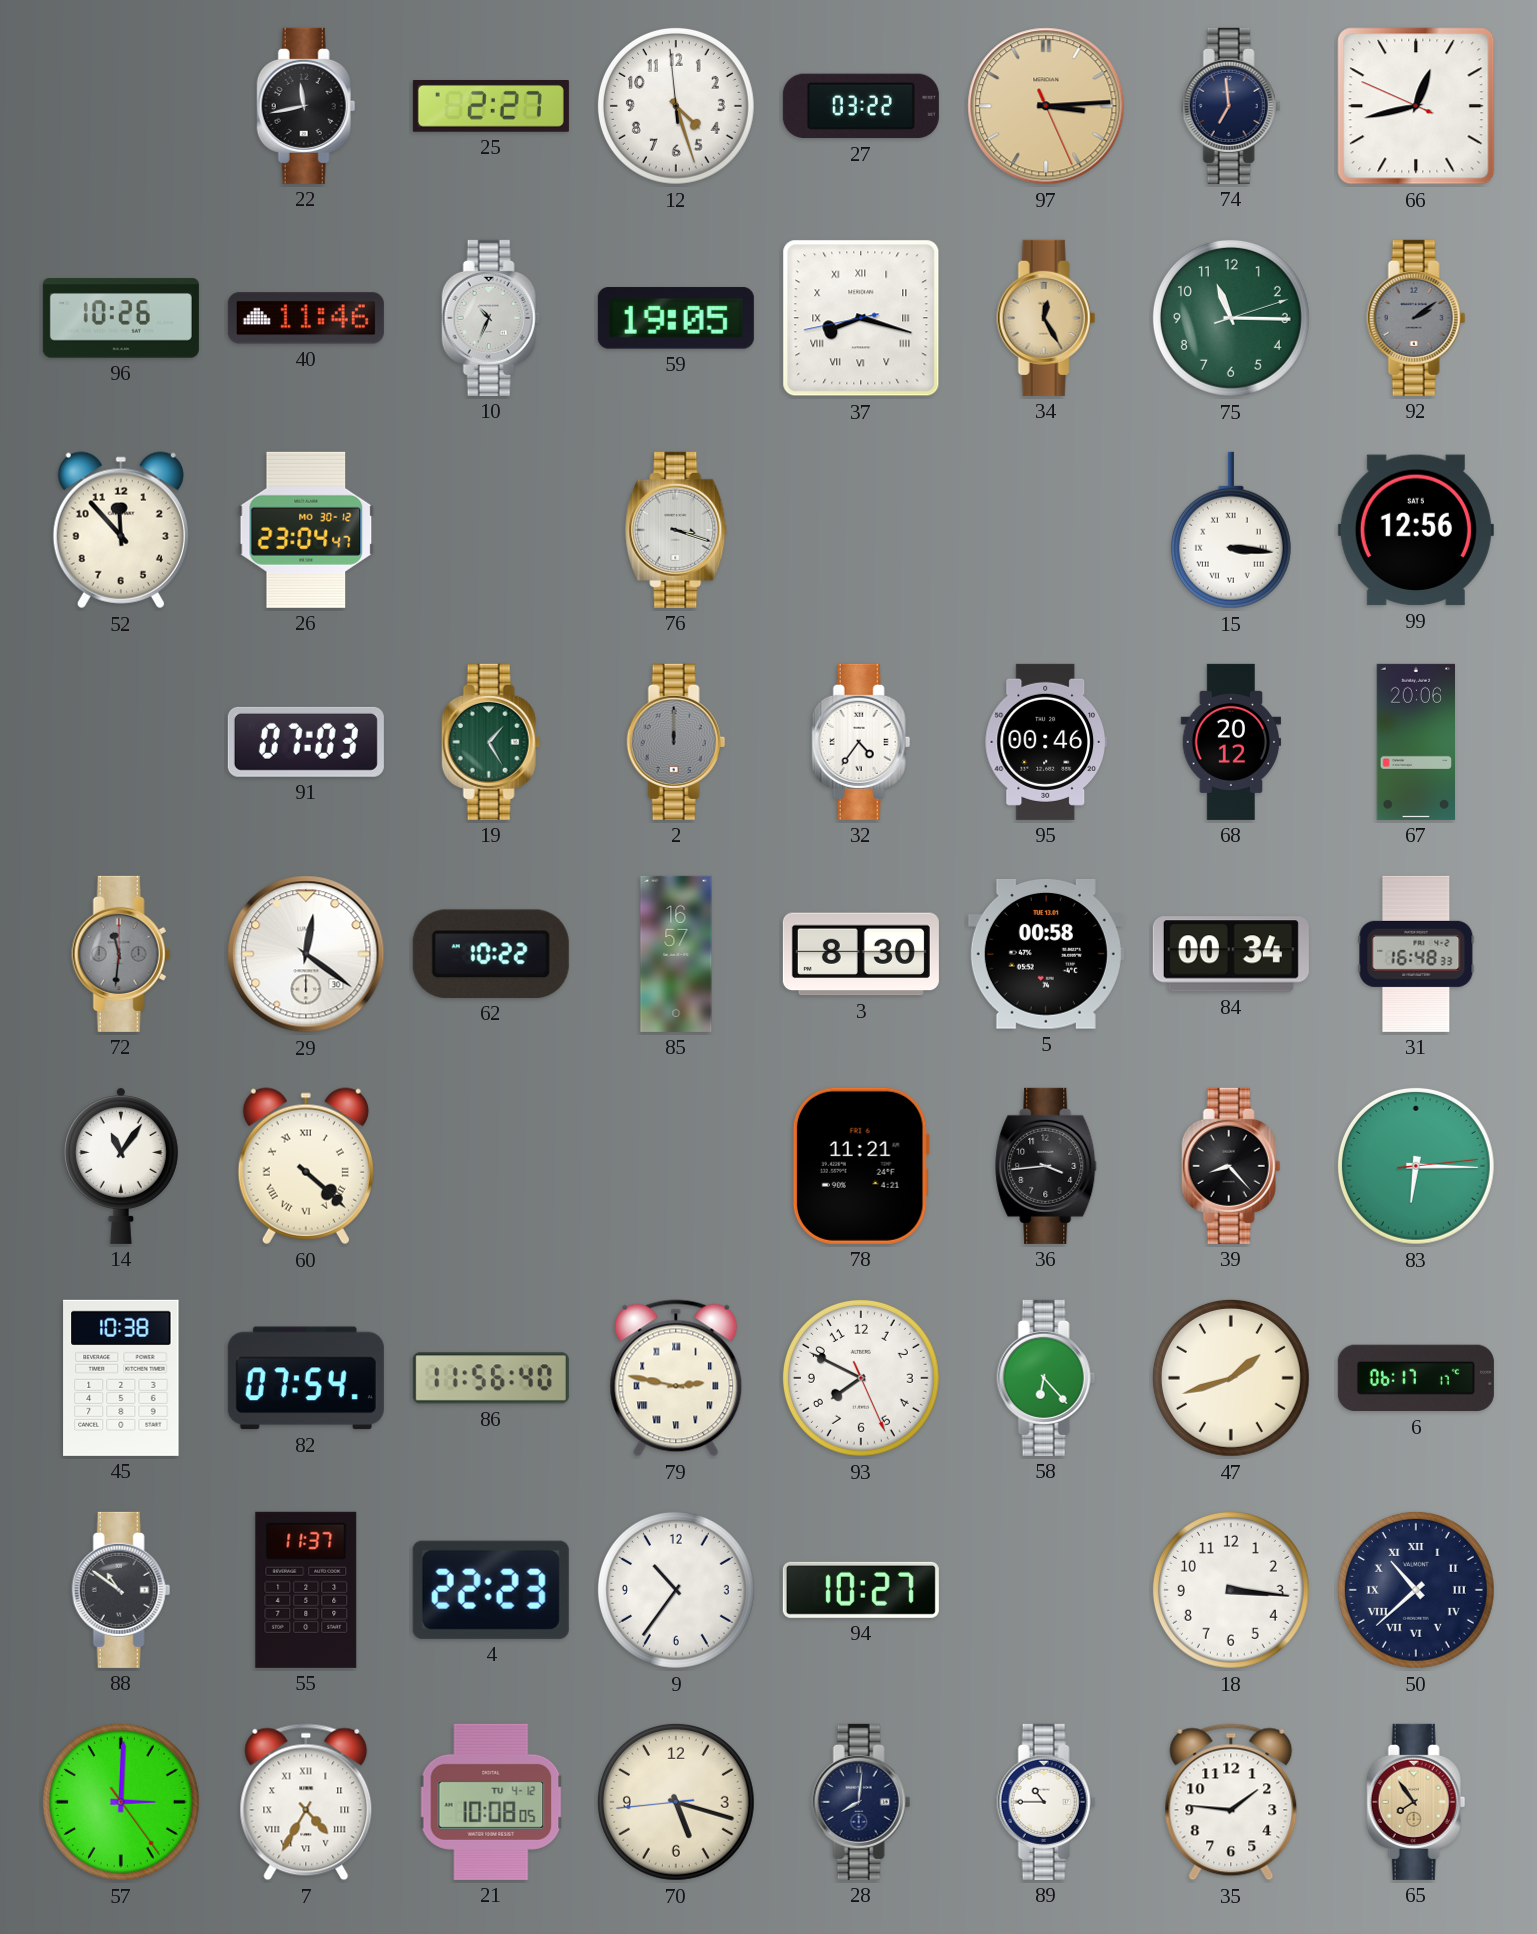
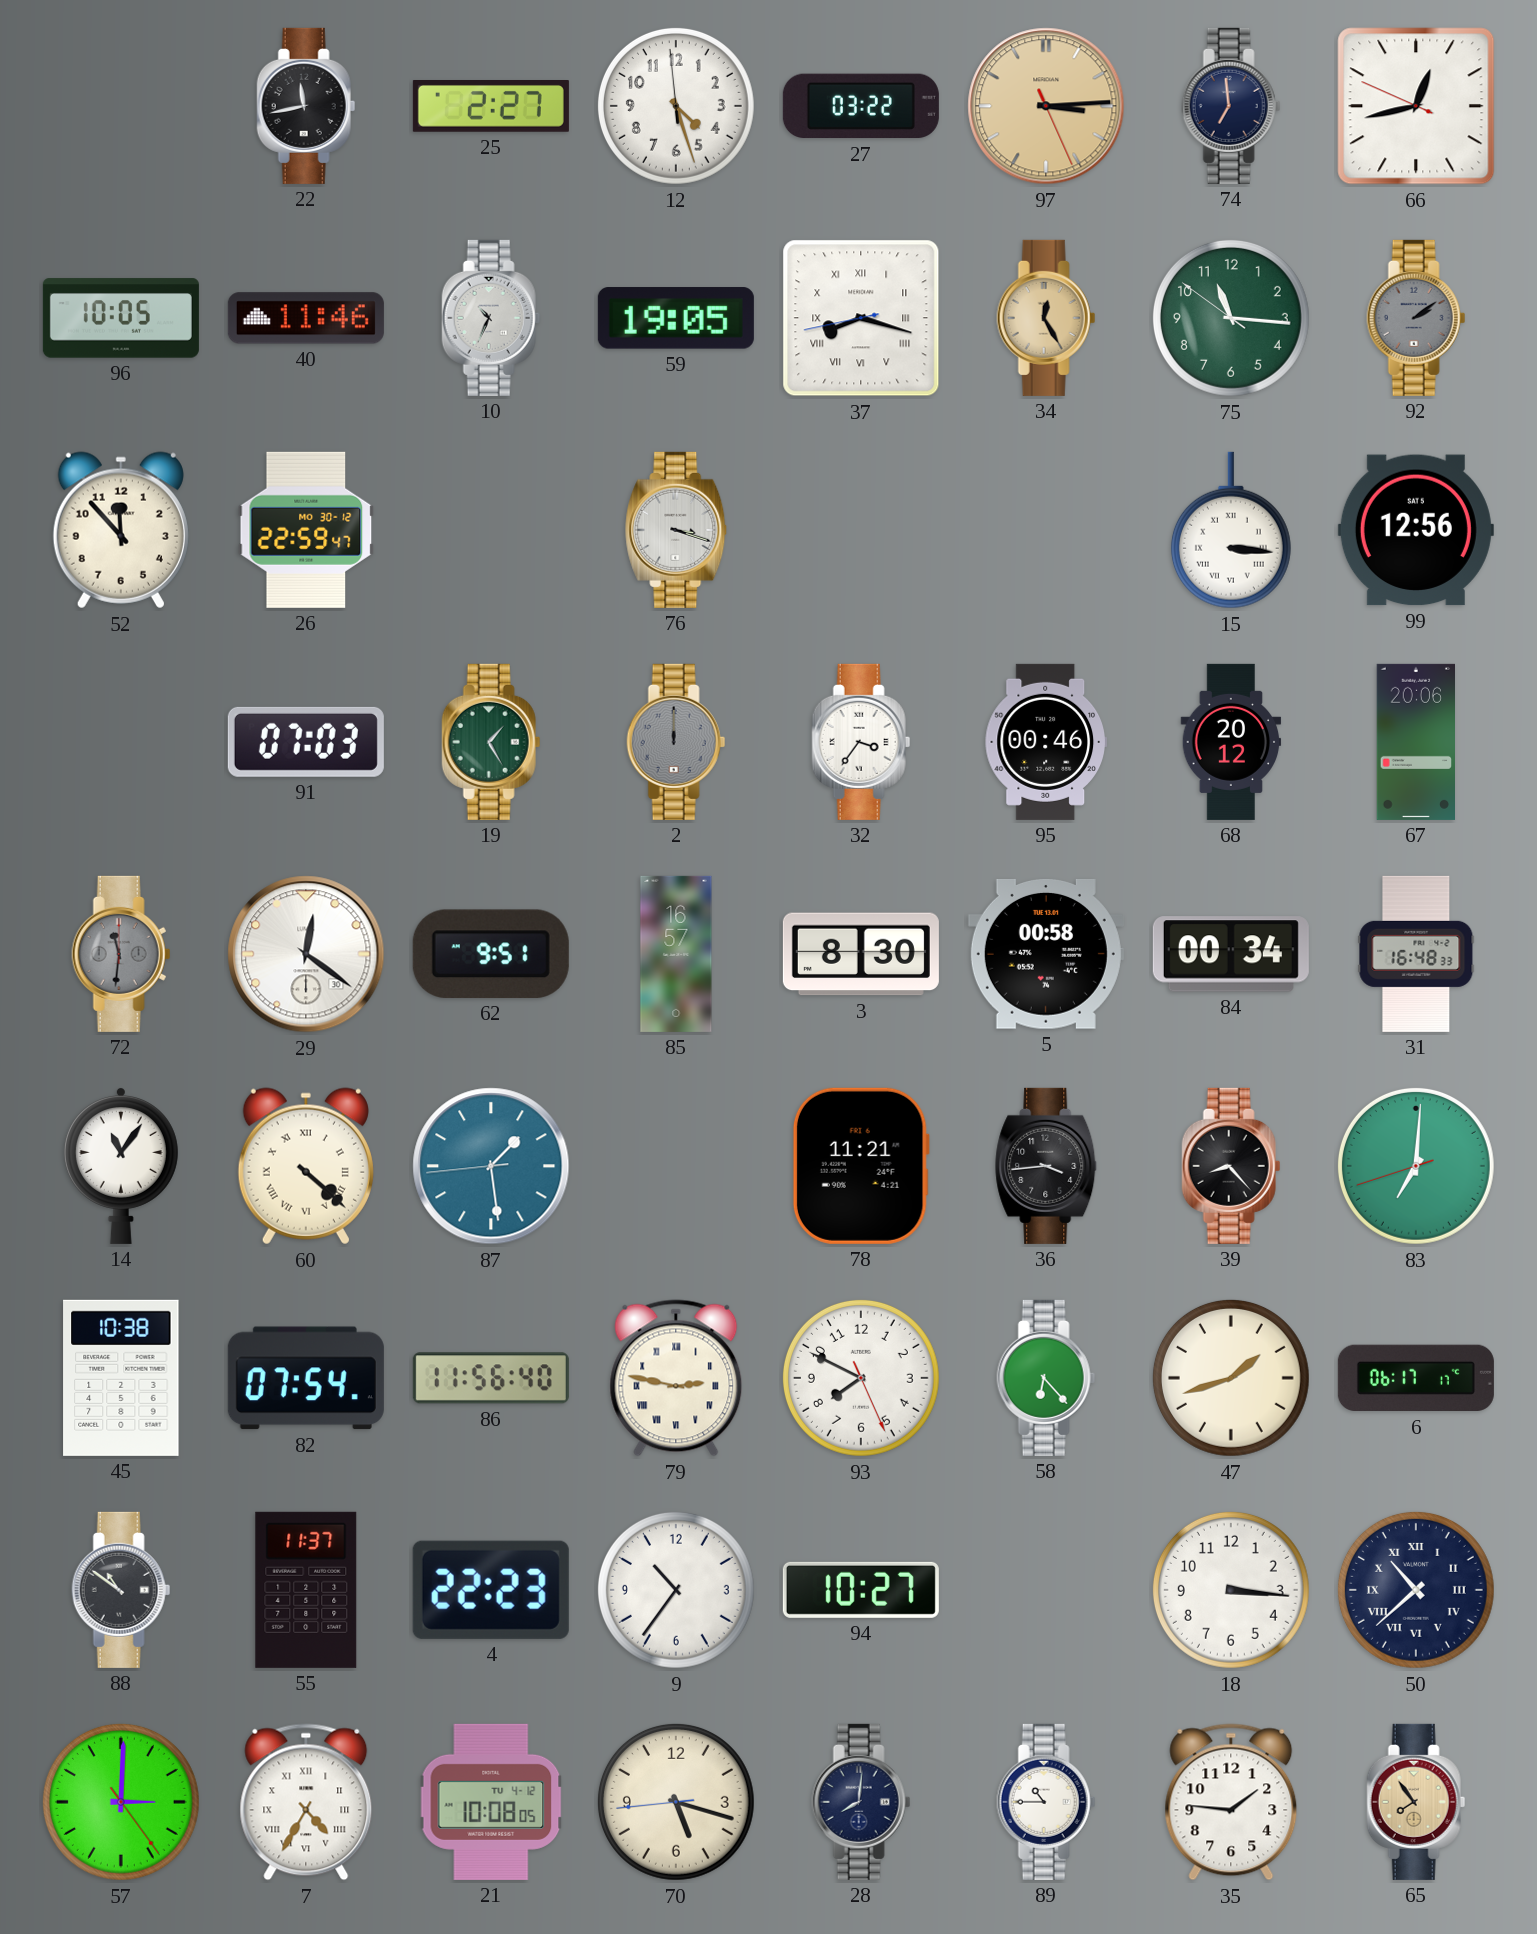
96: 10:26 -> 10:05 (121, 318)
75: 11:15:12 -> 11:15:51 (1231, 318)
26: 23:04 -> 22:59 (306, 530)
32: 4:36 -> 3:36 (861, 742)
62: 10:22 -> 9:51 (491, 954)
87: none -> 1:28 (491, 1166)
83: 6:15 -> 7:00 (1416, 1166)
